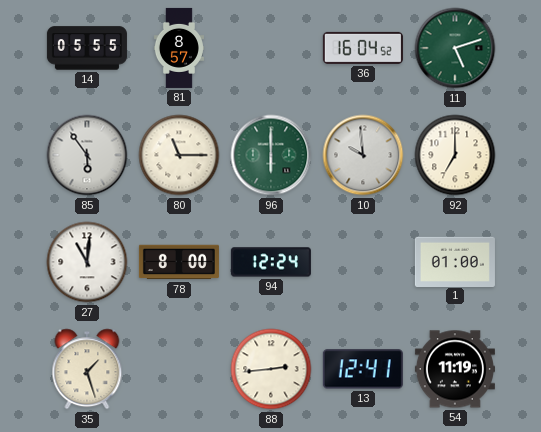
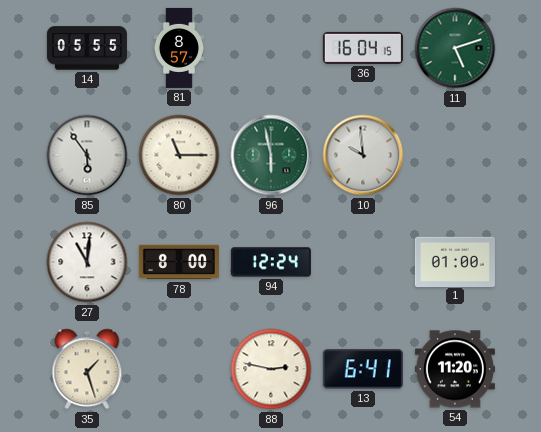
36: 16:04:52 -> 16:04:15 (363, 48)
96: 6:00 -> 5:58 (271, 155)
92: 7:00 -> none (455, 155)
88: 2:44 -> 2:47 (271, 369)
13: 12:41 -> 6:41 (363, 369)
54: 11:19 -> 11:20 (455, 369)
